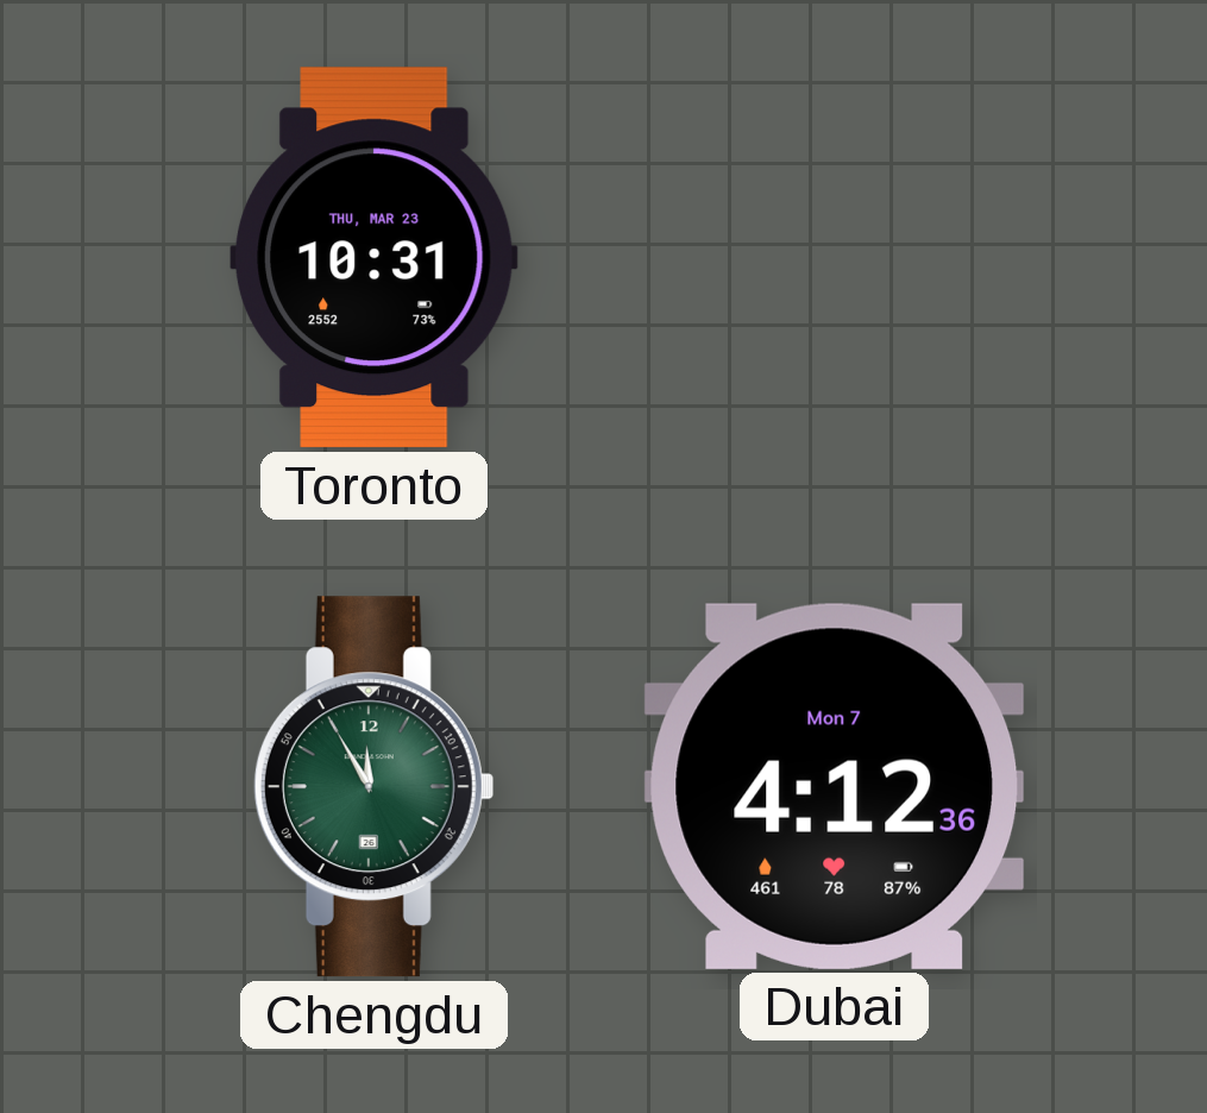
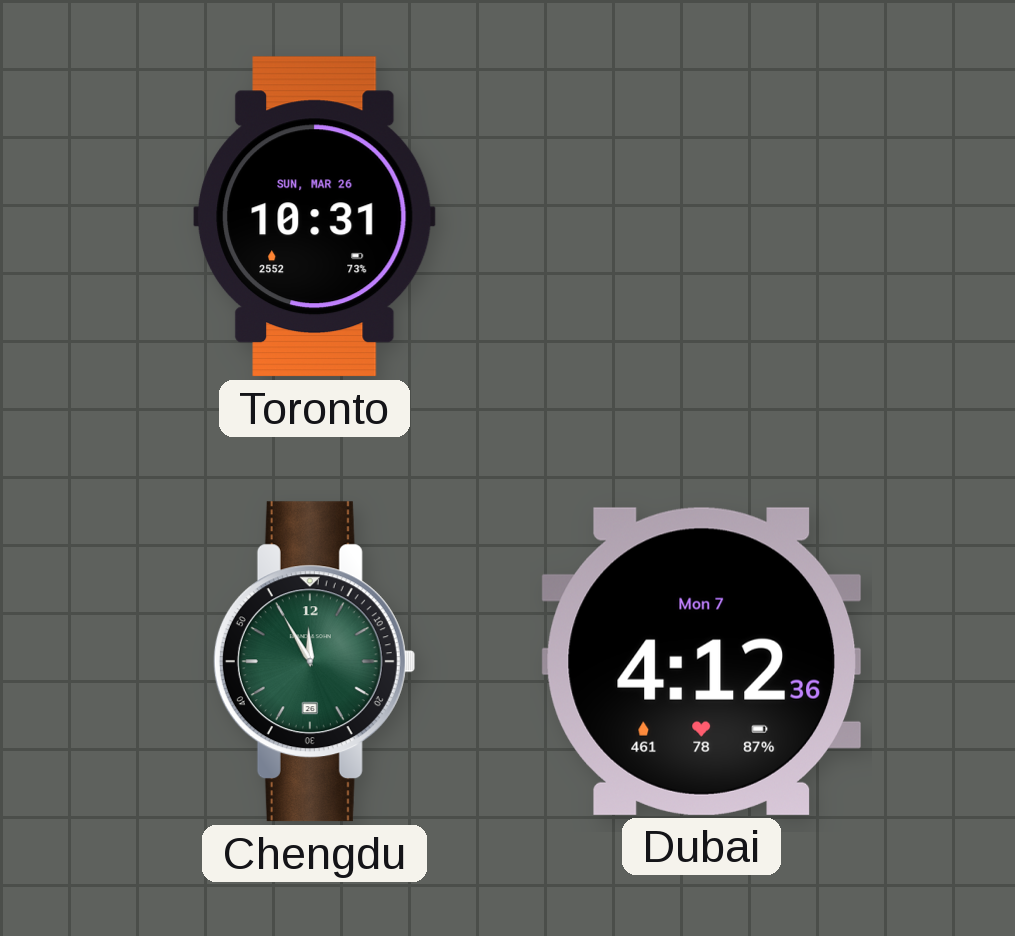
Toronto date: THU, MAR 23 -> SUN, MAR 26 (315, 217)
